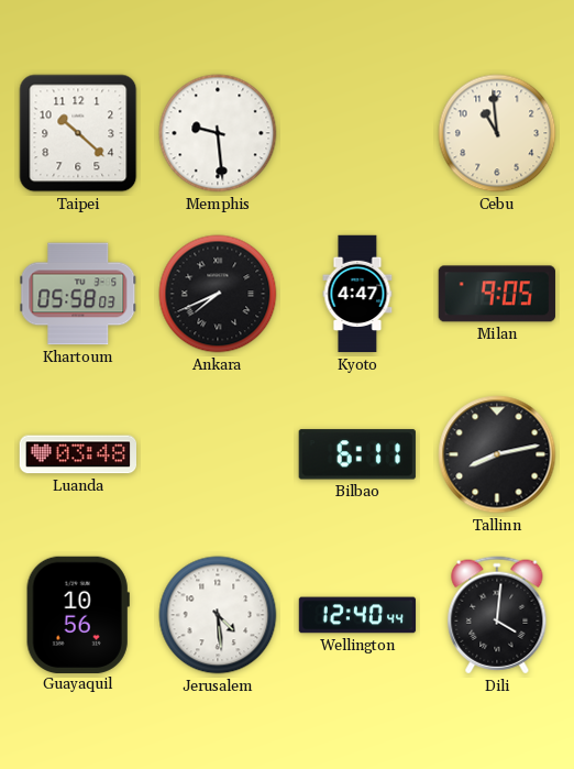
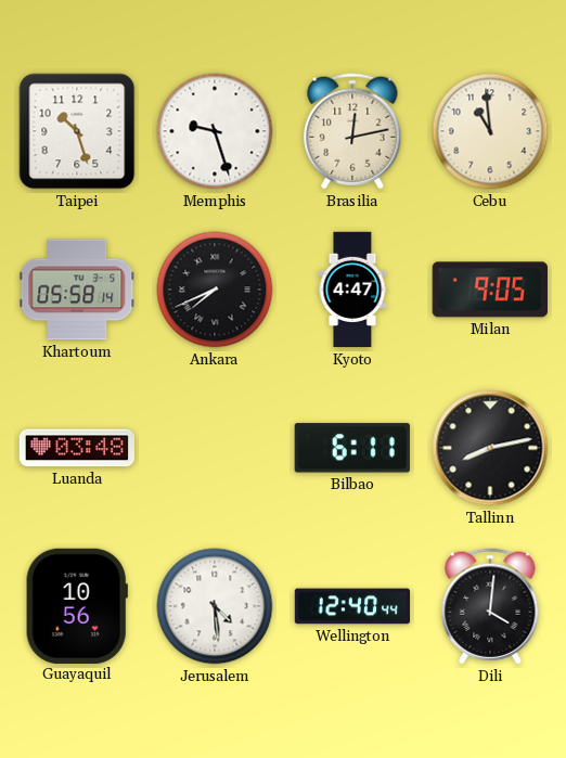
Taipei: 10:22 -> 10:27 (77, 131)
Memphis: 9:29 -> 9:27 (215, 131)
Brasilia: none -> 12:13 (352, 131)
Khartoum: 05:58:03 -> 05:58:14 (77, 290)
